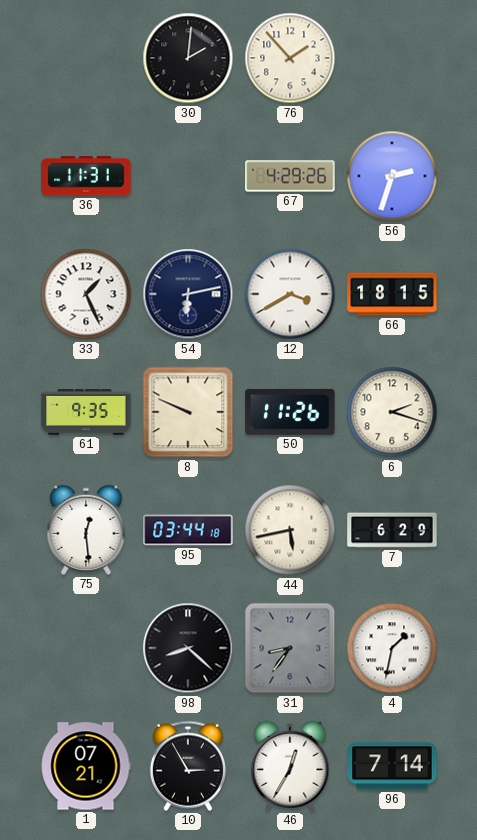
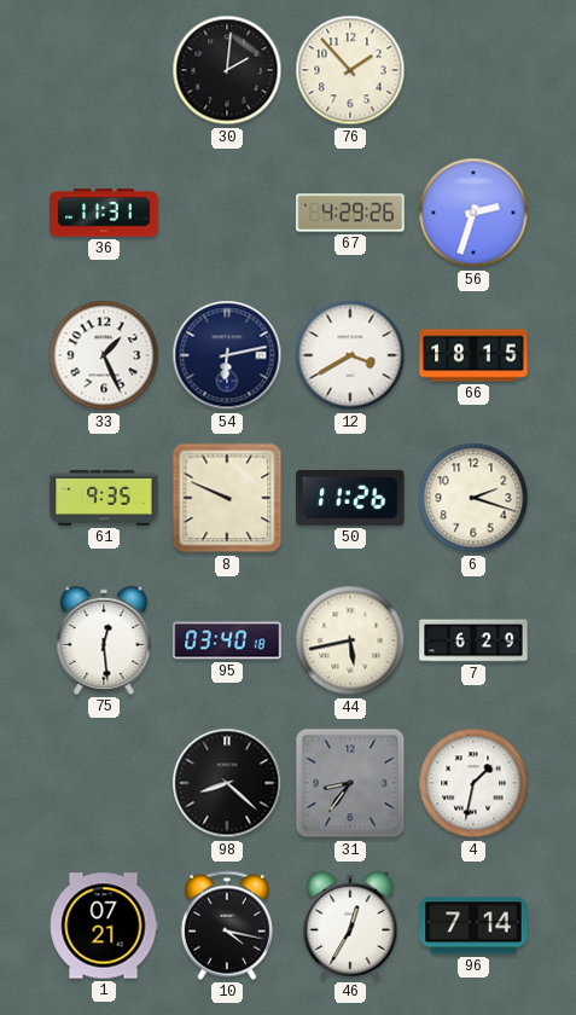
95: 03:44 -> 03:40 (227, 640)
10: 2:55 -> 4:17 (227, 926)
